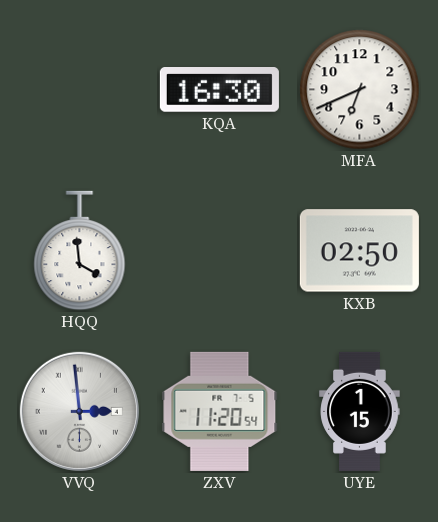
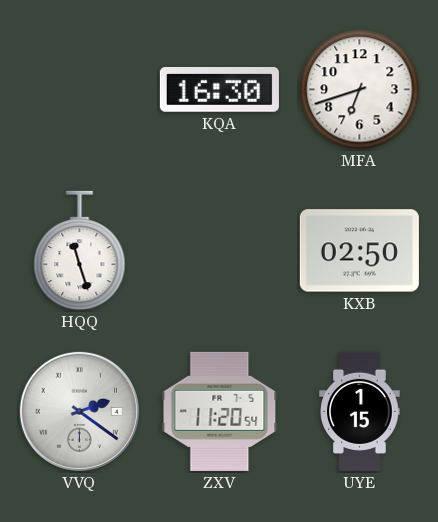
MFA: 6:41 -> 6:42 (360, 90)
HQQ: 3:59 -> 11:27 (80, 251)
VVQ: 2:59 -> 2:21 (79, 411)
